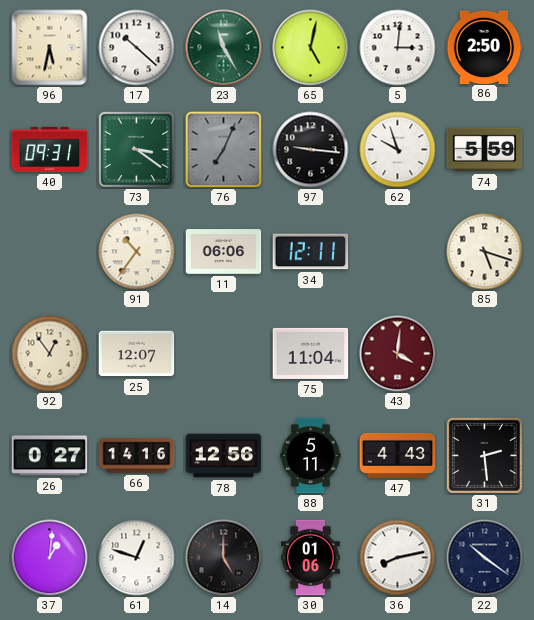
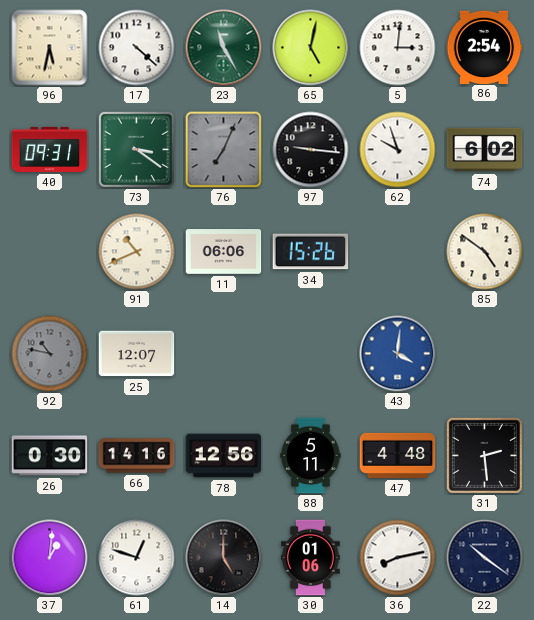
17: 10:22 -> 4:22 (137, 48)
86: 2:50 -> 2:54 (484, 47)
74: 5:59 -> 6:02 (485, 150)
91: 10:36 -> 10:41 (137, 252)
34: 12:11 -> 15:26 (311, 252)
85: 5:18 -> 4:51 (485, 252)
92: 12:54 -> 10:47 (50, 354)
92 dial: cream -> grey (50, 354)
75: 11:04 -> none (311, 353)
43 dial: burgundy -> blue (398, 354)
26: 0:27 -> 0:30 (50, 456)
47: 4:43 -> 4:48 (398, 455)
